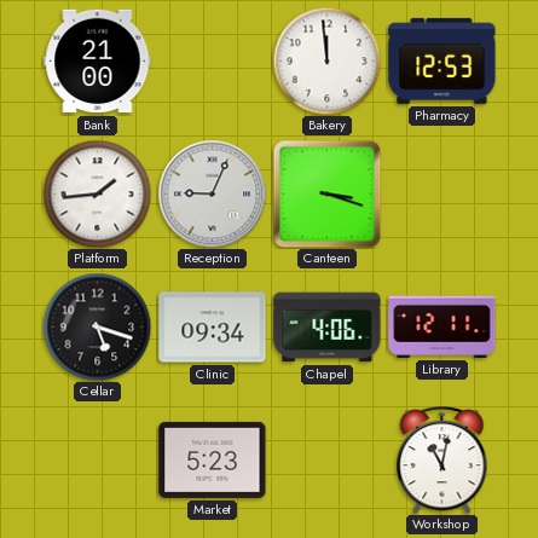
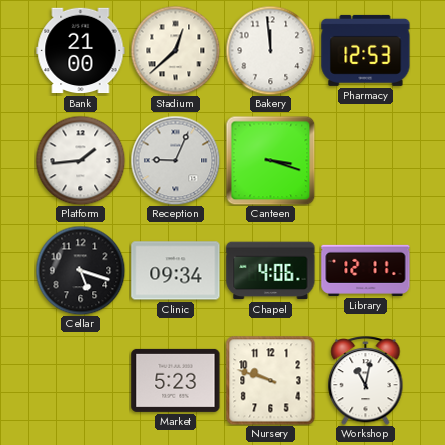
Stadium: none -> 12:38 (175, 50)
Nursery: none -> 9:48 (270, 380)
